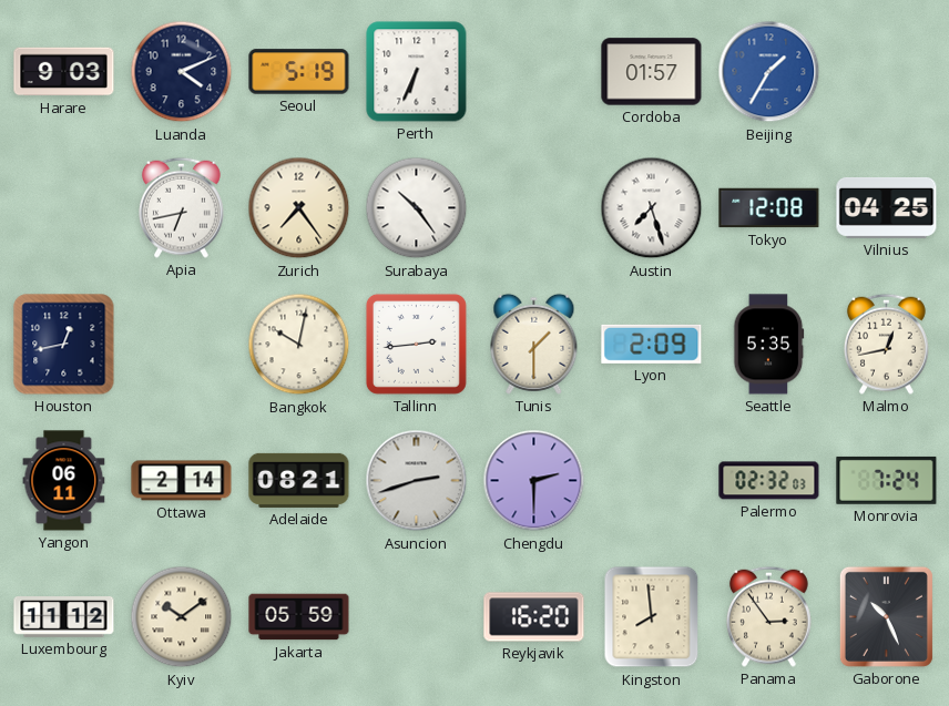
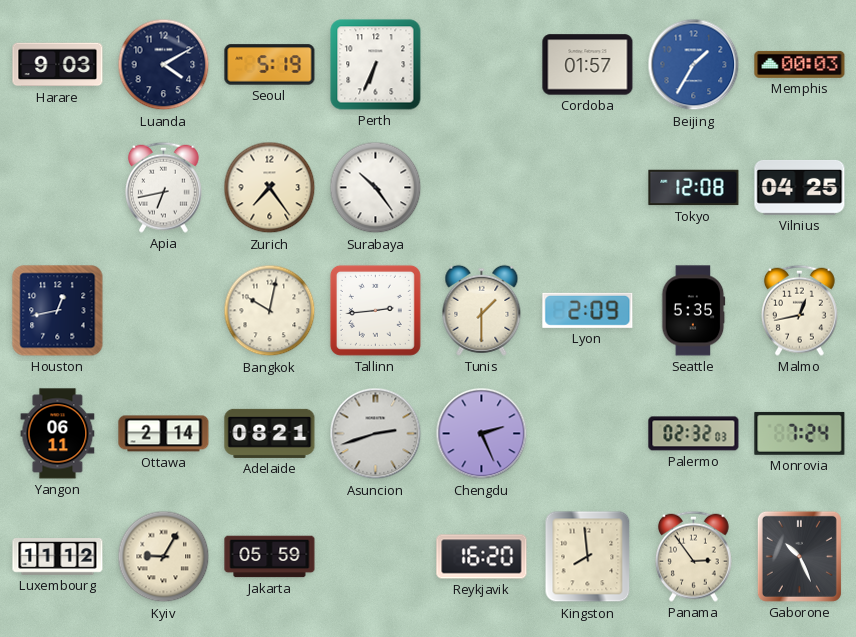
Luanda: 4:11 -> 4:10 (164, 65)
Memphis: none -> 00:03 (800, 64)
Austin: 7:27 -> none (652, 208)
Chengdu: 2:30 -> 2:26 (482, 434)
Kyiv: 10:09 -> 9:05 (164, 557)
